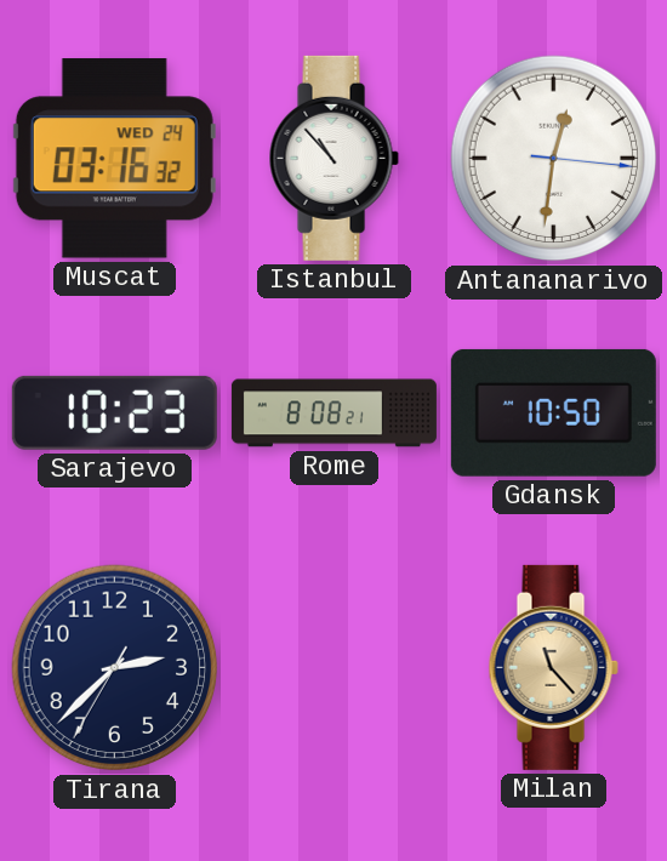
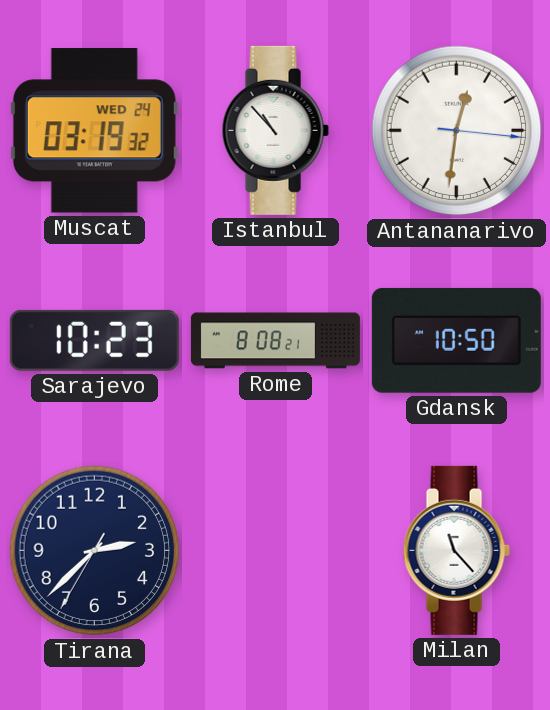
Muscat: 03:16 -> 03:19 (94, 131)
Milan dial: champagne -> white (456, 550)
